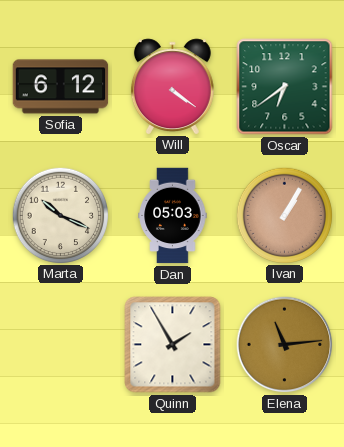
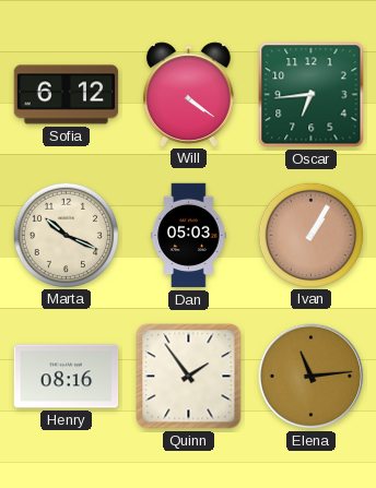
Oscar: 6:39 -> 6:44 (312, 95)
Henry: none -> 08:16 (67, 377)
Quinn: 1:55 -> 1:54 (189, 377)
